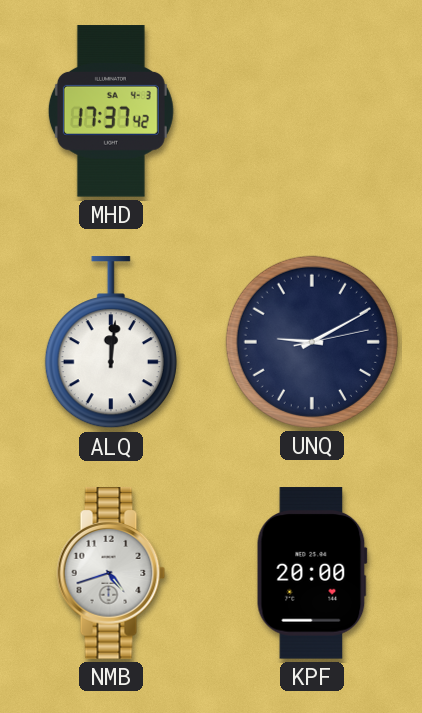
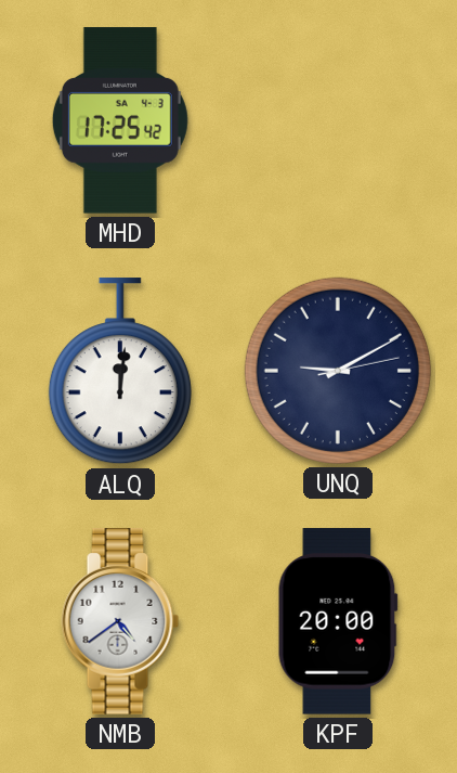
MHD: 17:37 -> 17:25 (120, 120)
NMB: 4:42 -> 4:39 (120, 621)
